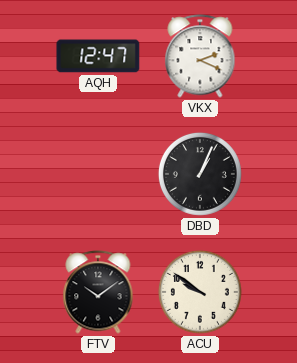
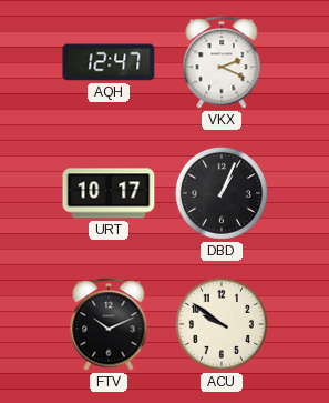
URT: none -> 10:17 (109, 193)
FTV: 10:09 -> 10:11 (109, 324)
